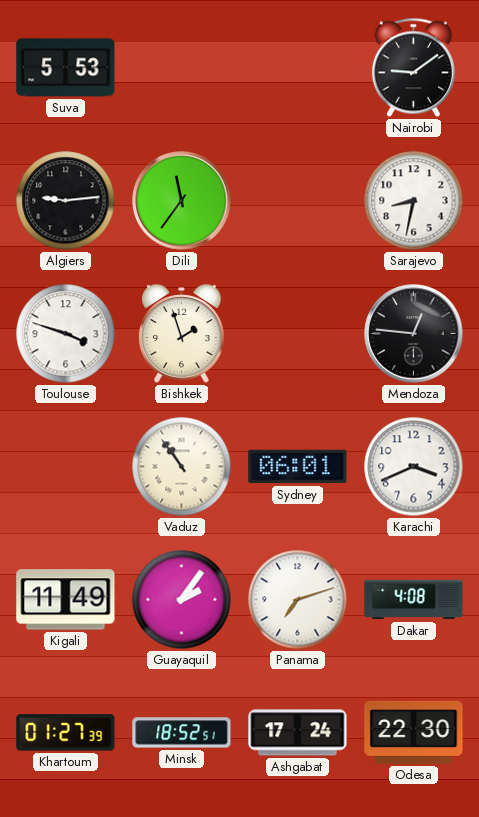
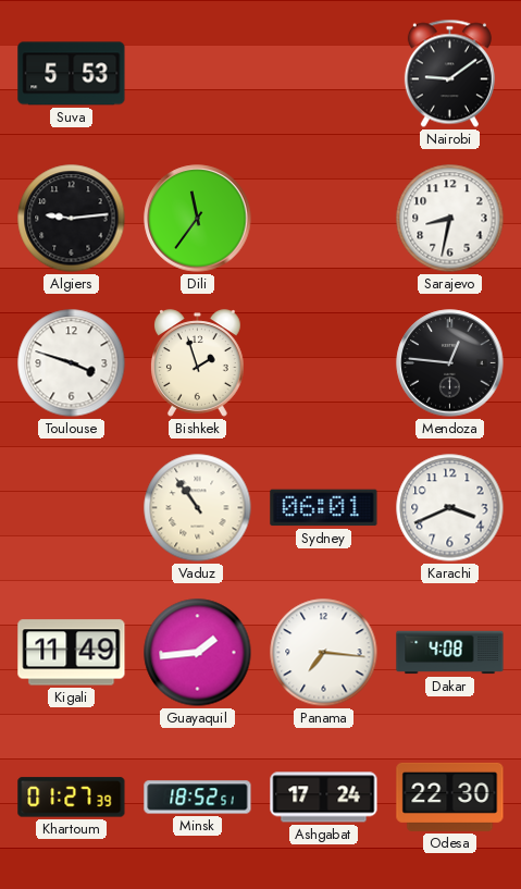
Guayaquil: 2:06 -> 1:44 (198, 653)
Panama: 7:12 -> 7:16 (324, 653)
